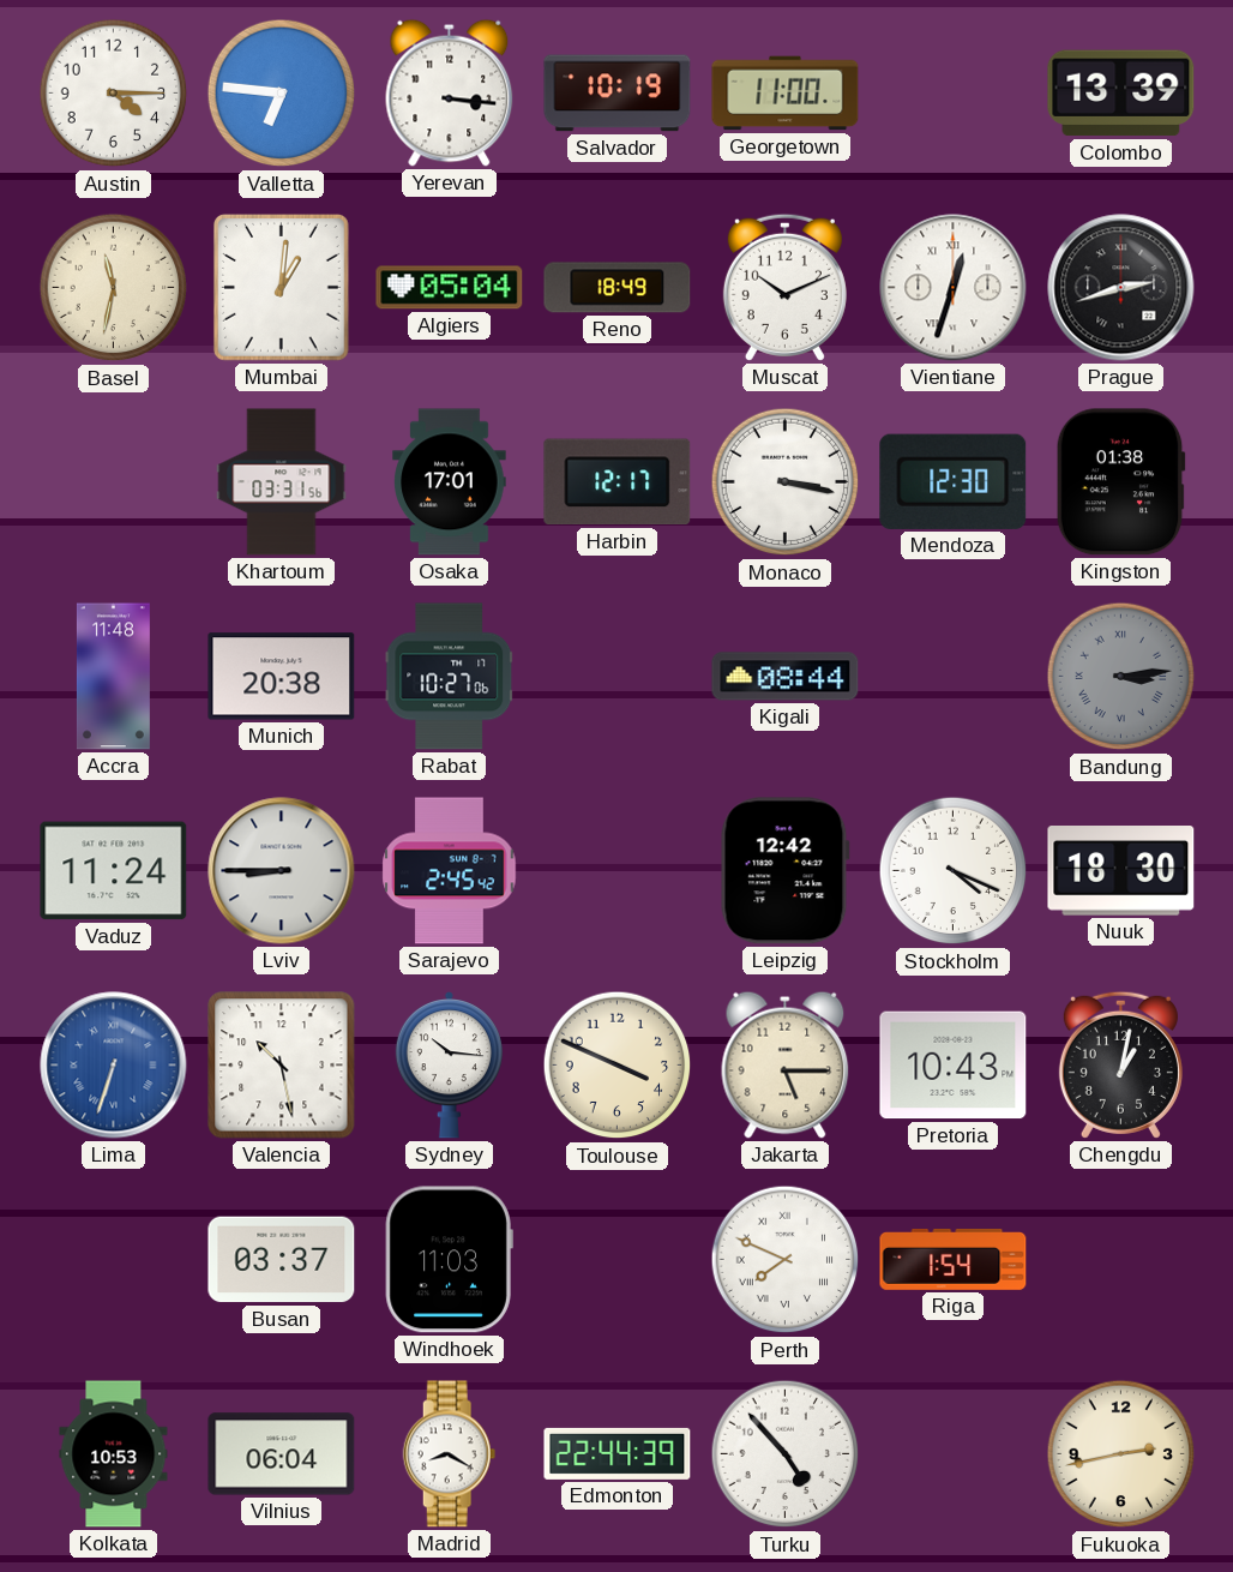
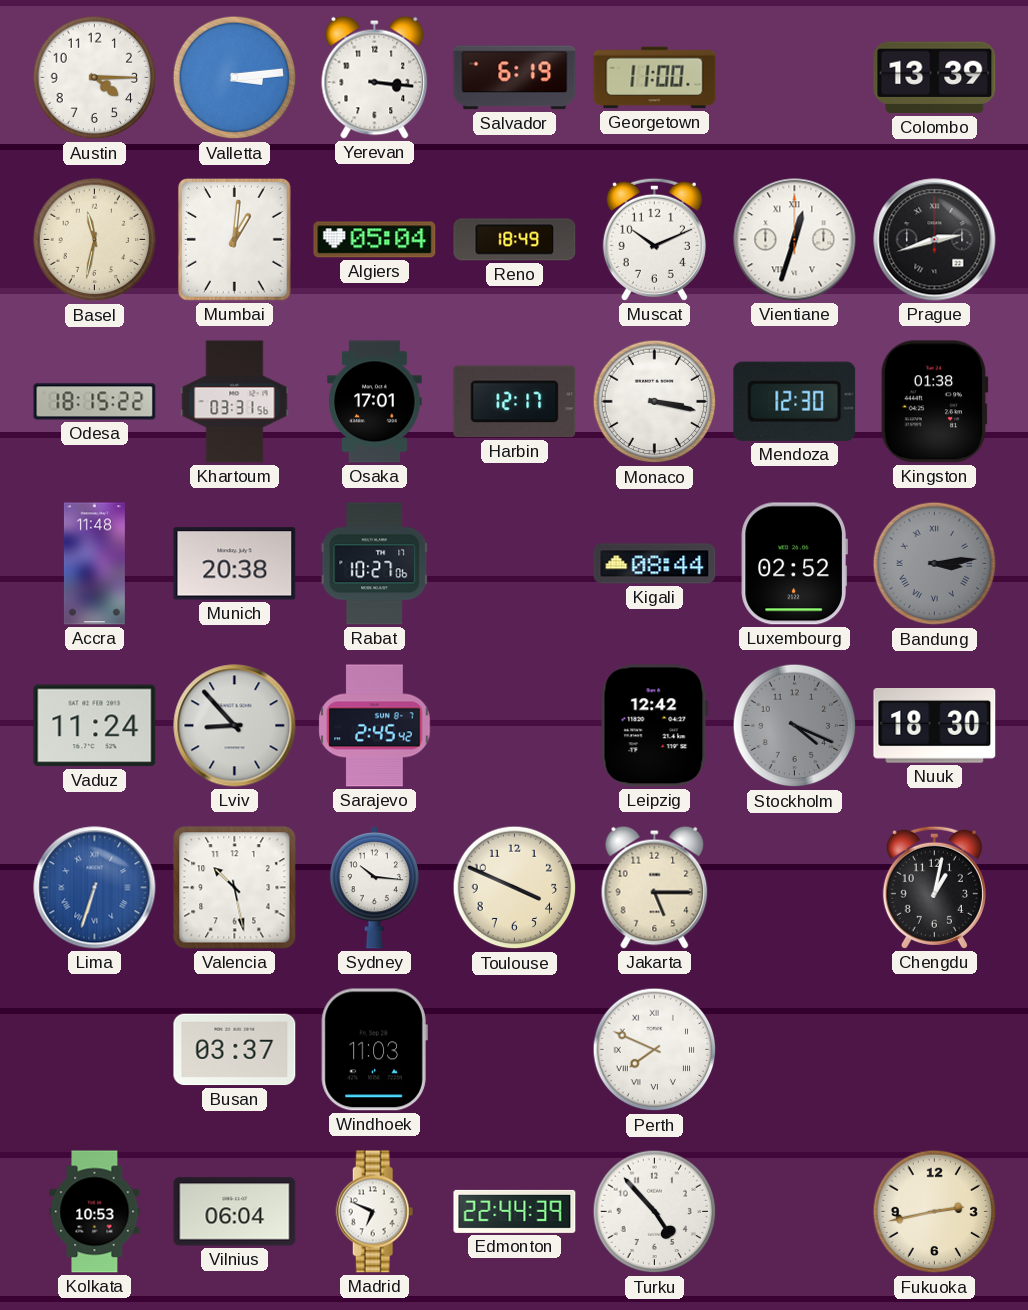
Valletta: 6:46 -> 3:14 (235, 78)
Salvador: 10:19 -> 6:19 (515, 78)
Odesa: none -> 18:15 (95, 402)
Luxembourg: none -> 02:52 (794, 564)
Lviv: 8:45 -> 8:53 (235, 726)
Stockholm dial: white -> grey (795, 726)
Pretoria: 10:43 -> none (954, 1066)
Riga: 1:54 -> none (954, 1259)
Madrid: 8:20 -> 6:49 (375, 1212)
